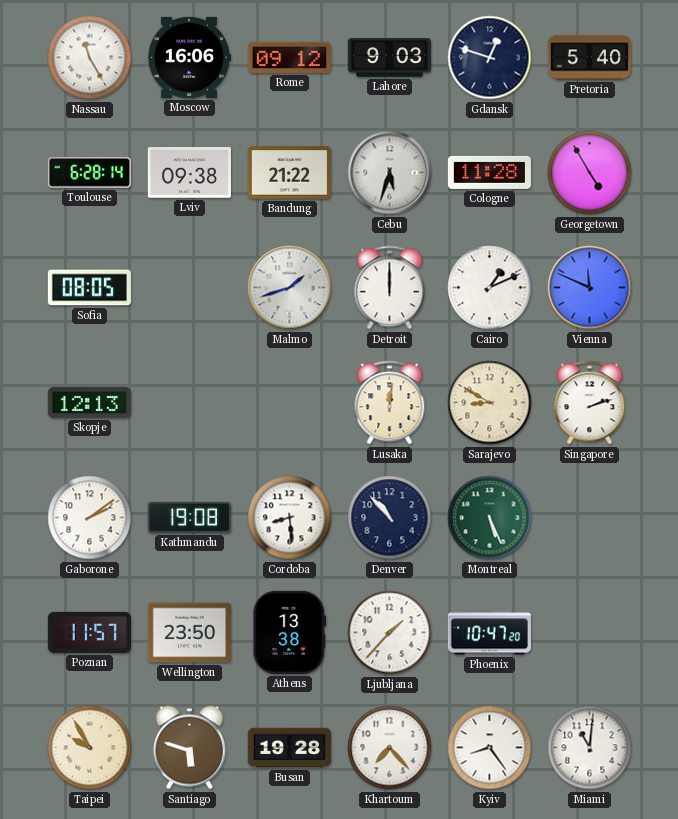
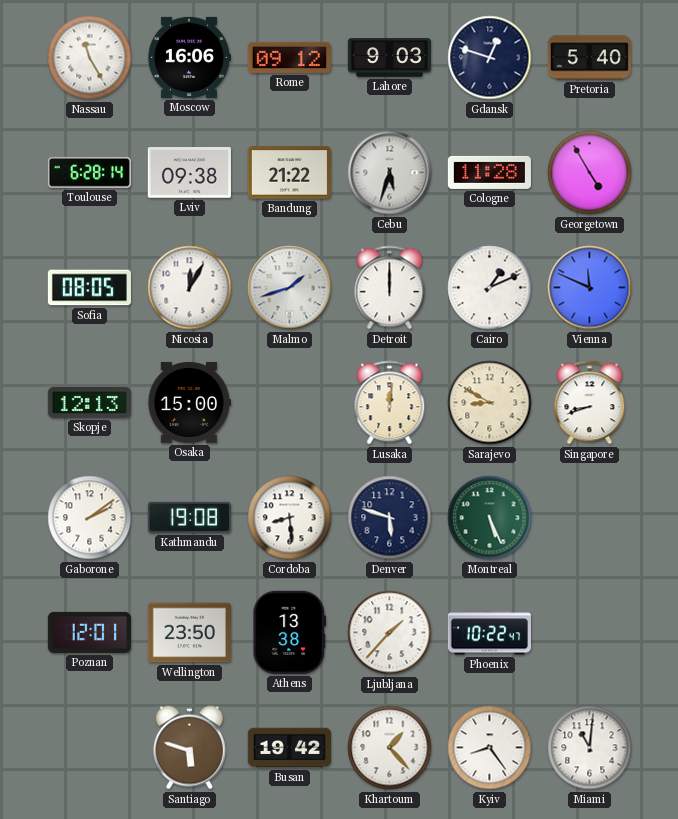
Nicosia: none -> 12:05 (190, 288)
Osaka: none -> 15:00 (189, 402)
Singapore: 2:12 -> 8:42 (590, 403)
Denver: 10:53 -> 5:48 (390, 518)
Poznan: 11:57 -> 12:01 (89, 632)
Phoenix: 10:47 -> 10:22 (489, 633)
Taipei: 9:55 -> none (90, 748)
Busan: 19:28 -> 19:42 (289, 748)
Khartoum: 7:23 -> 1:23 (390, 748)
